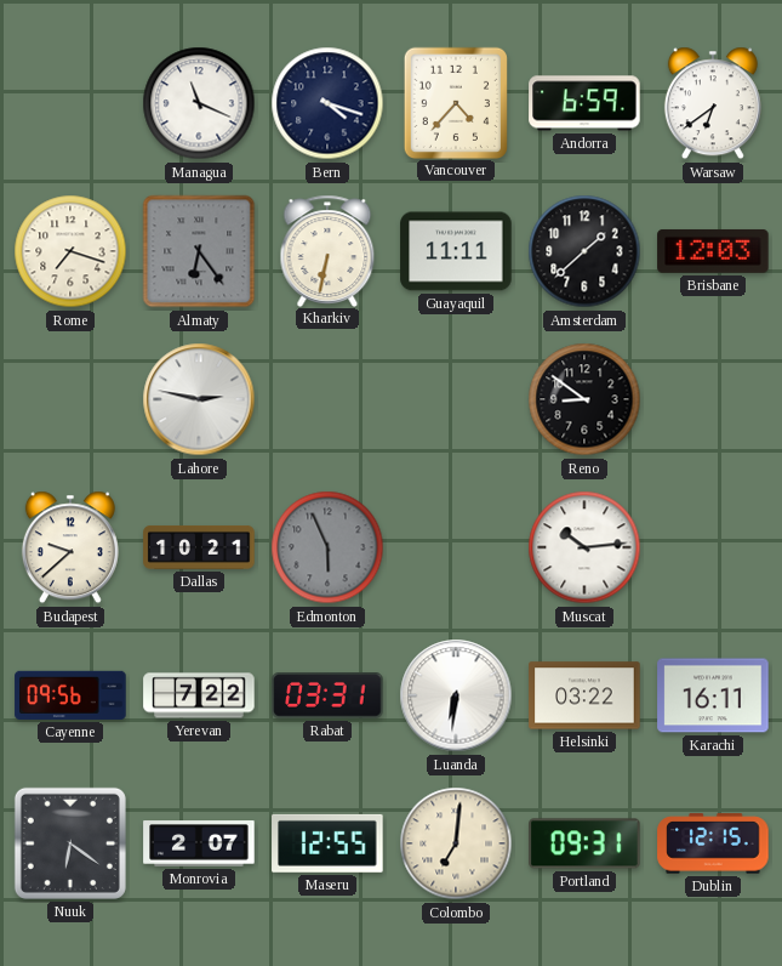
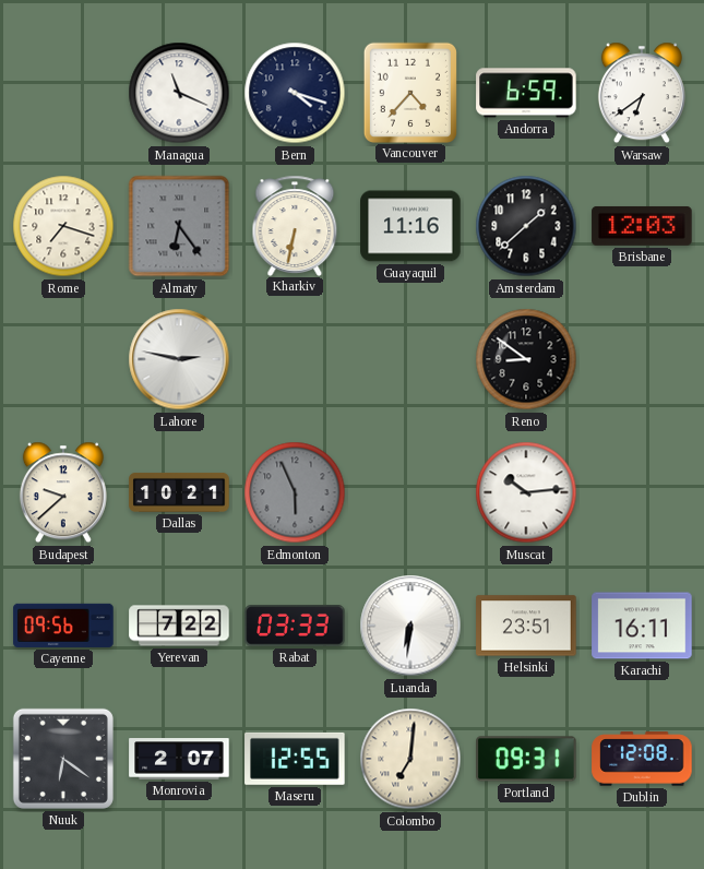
Guayaquil: 11:11 -> 11:16 (410, 226)
Rabat: 03:31 -> 03:33 (295, 626)
Helsinki: 03:22 -> 23:51 (526, 626)
Dublin: 12:15 -> 12:08 (642, 759)
